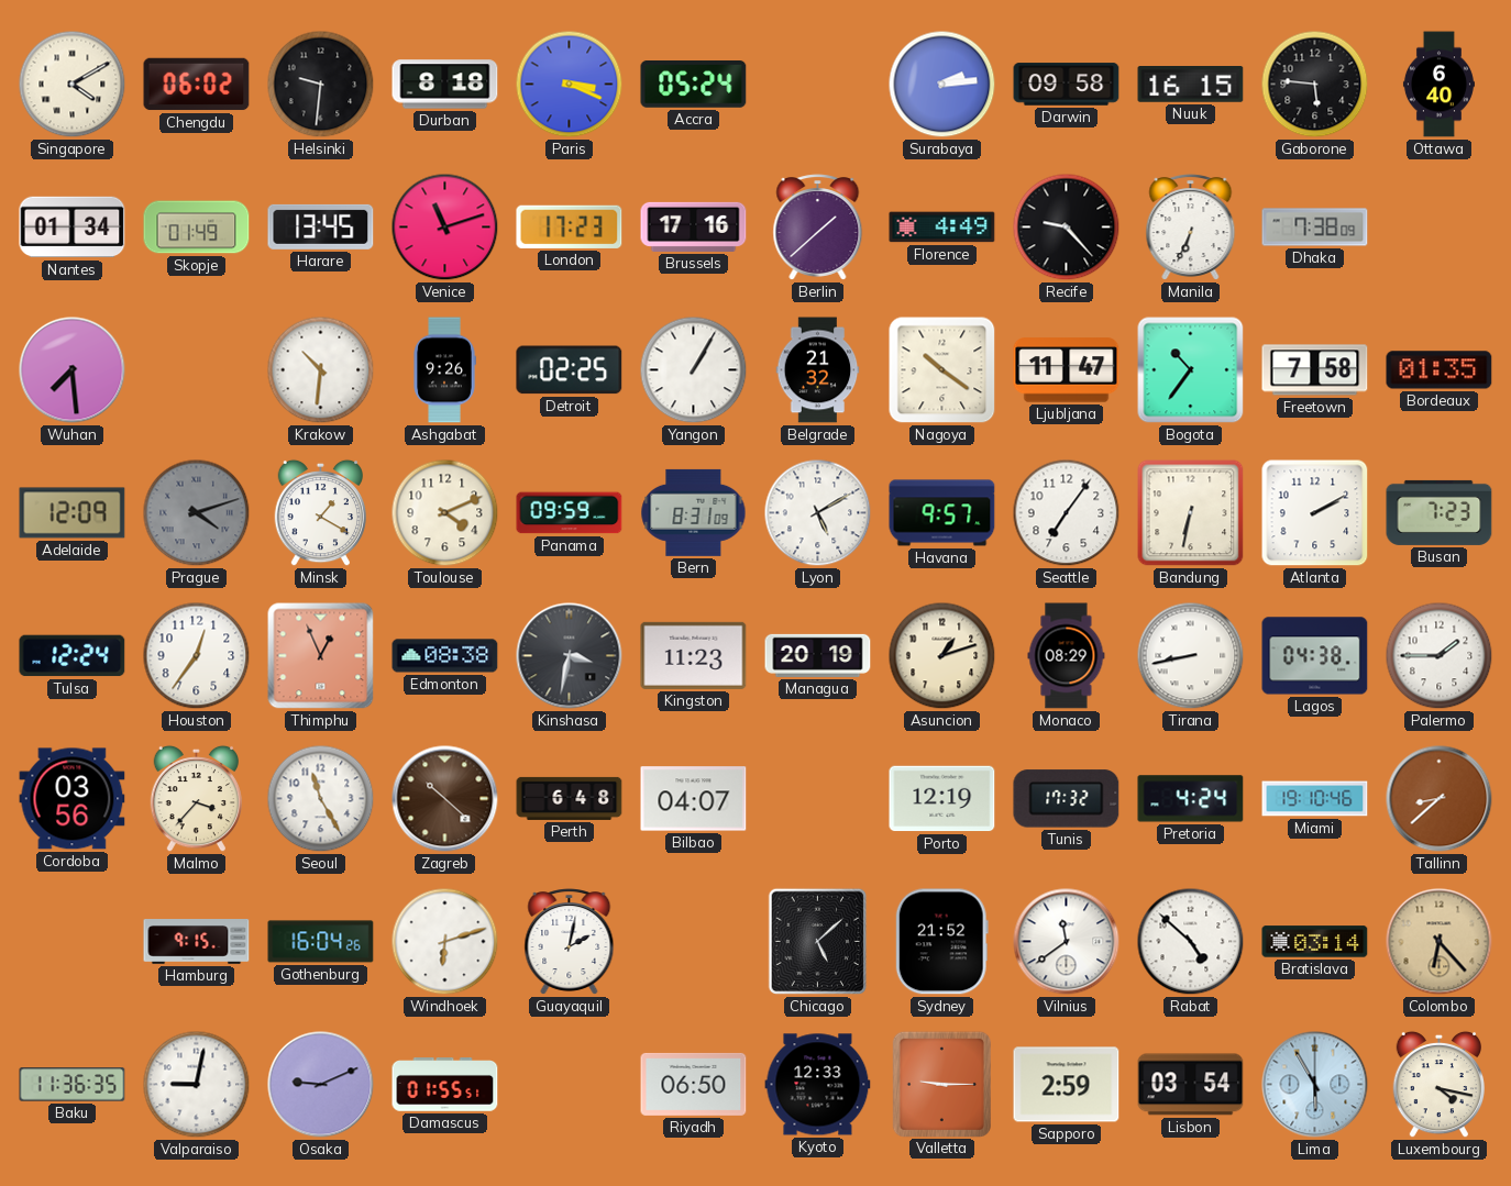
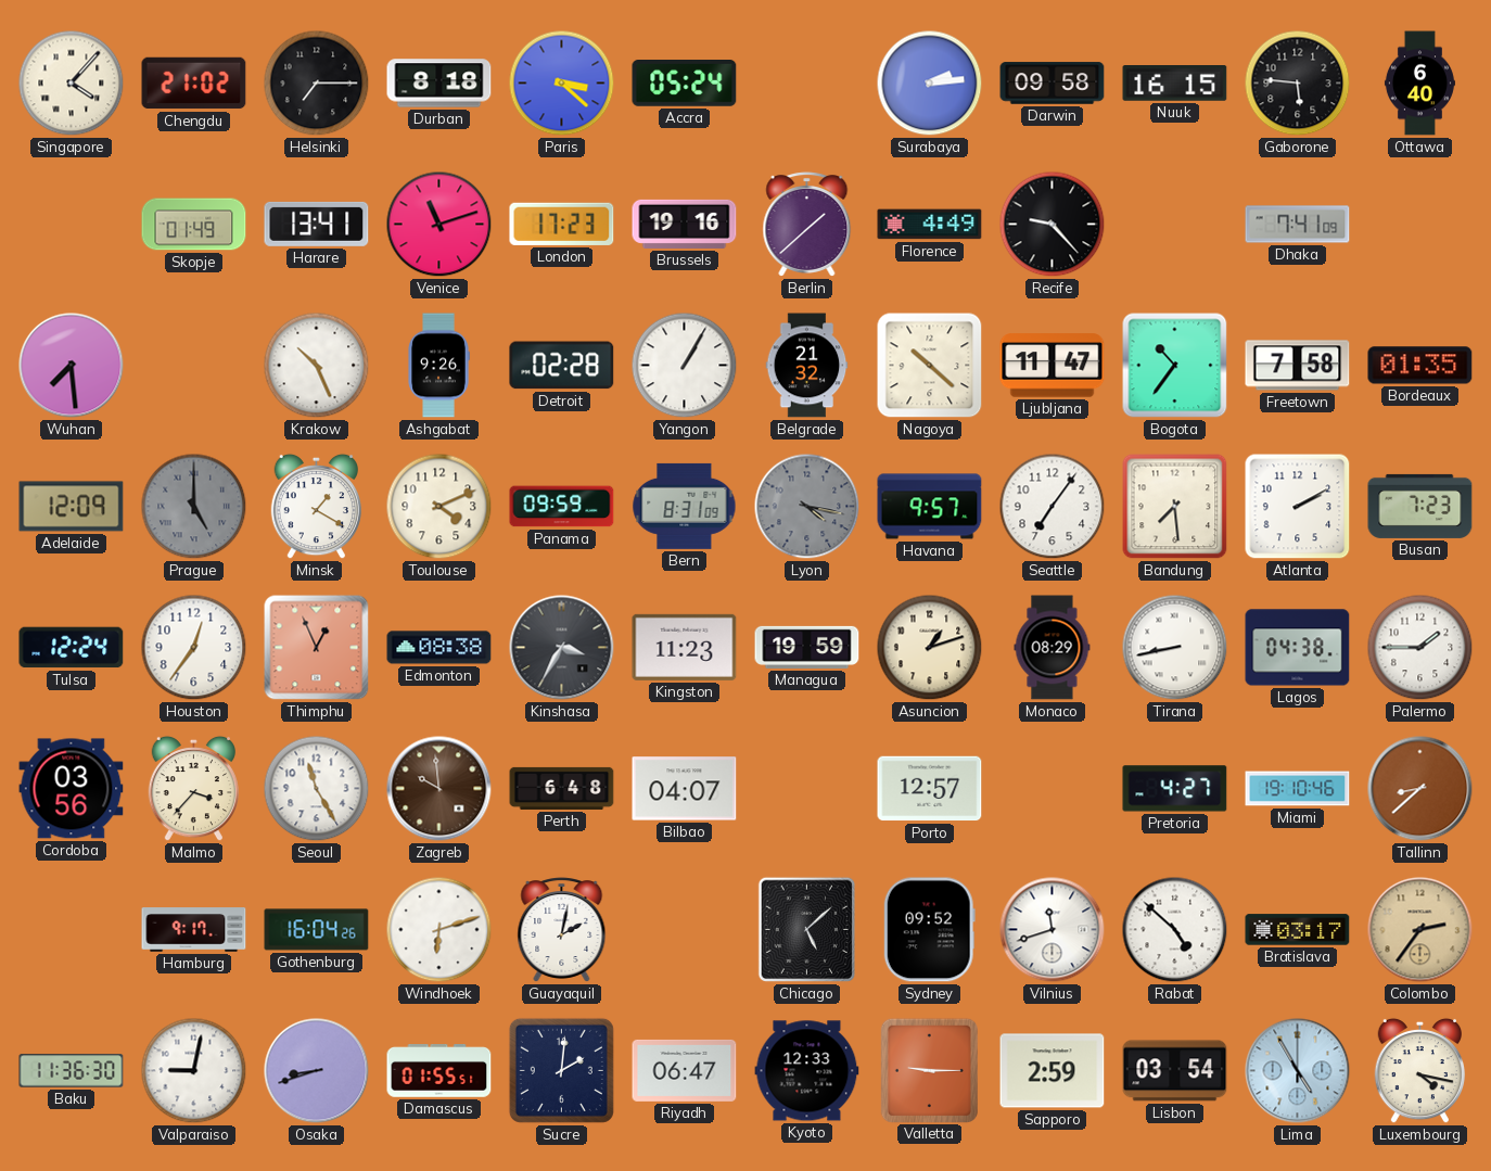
Singapore: 4:10 -> 4:07 (72, 84)
Chengdu: 06:02 -> 21:02 (194, 84)
Helsinki: 9:31 -> 7:15 (317, 84)
Paris: 3:19 -> 3:22 (562, 84)
Nantes: 01:34 -> none (73, 228)
Harare: 13:45 -> 13:41 (317, 224)
Brussels: 17:16 -> 19:16 (685, 224)
Manila: 6:34 -> none (1191, 228)
Dhaka: 7:38 -> 7:41 (1298, 225)
Krakow: 10:31 -> 10:26 (317, 366)
Detroit: 02:25 -> 02:28 (562, 366)
Nagoya: 10:21 -> 10:22 (930, 366)
Prague: 4:12 -> 5:00 (194, 507)
Lyon: 5:10 -> 4:17 (807, 507)
Lyon dial: white -> grey (807, 507)
Bandung: 6:32 -> 7:29 (1175, 507)
Kinshasa: 3:32 -> 3:35 (562, 648)
Managua: 20:19 -> 19:59 (807, 647)
Zagreb: 10:22 -> 9:59 (439, 789)
Porto: 12:19 -> 12:57 (930, 789)
Tunis: 17:32 -> none (1067, 799)
Pretoria: 4:24 -> 4:27 (1175, 789)
Hamburg: 9:15 -> 9:17 (194, 930)
Sydney: 21:52 -> 09:52 (929, 930)
Vilnius: 11:39 -> 11:42 (1053, 930)
Bratislava: 03:14 -> 03:17 (1298, 930)
Colombo: 6:23 -> 2:36 (1420, 930)
Baku: 11:36:35 -> 11:36:30 (72, 1071)
Osaka: 9:11 -> 8:42 (317, 1071)
Sucre: none -> 2:01 (561, 1070)
Riyadh: 06:50 -> 06:47 (685, 1070)
Lima: 5:55 -> 4:55 (1298, 1071)
